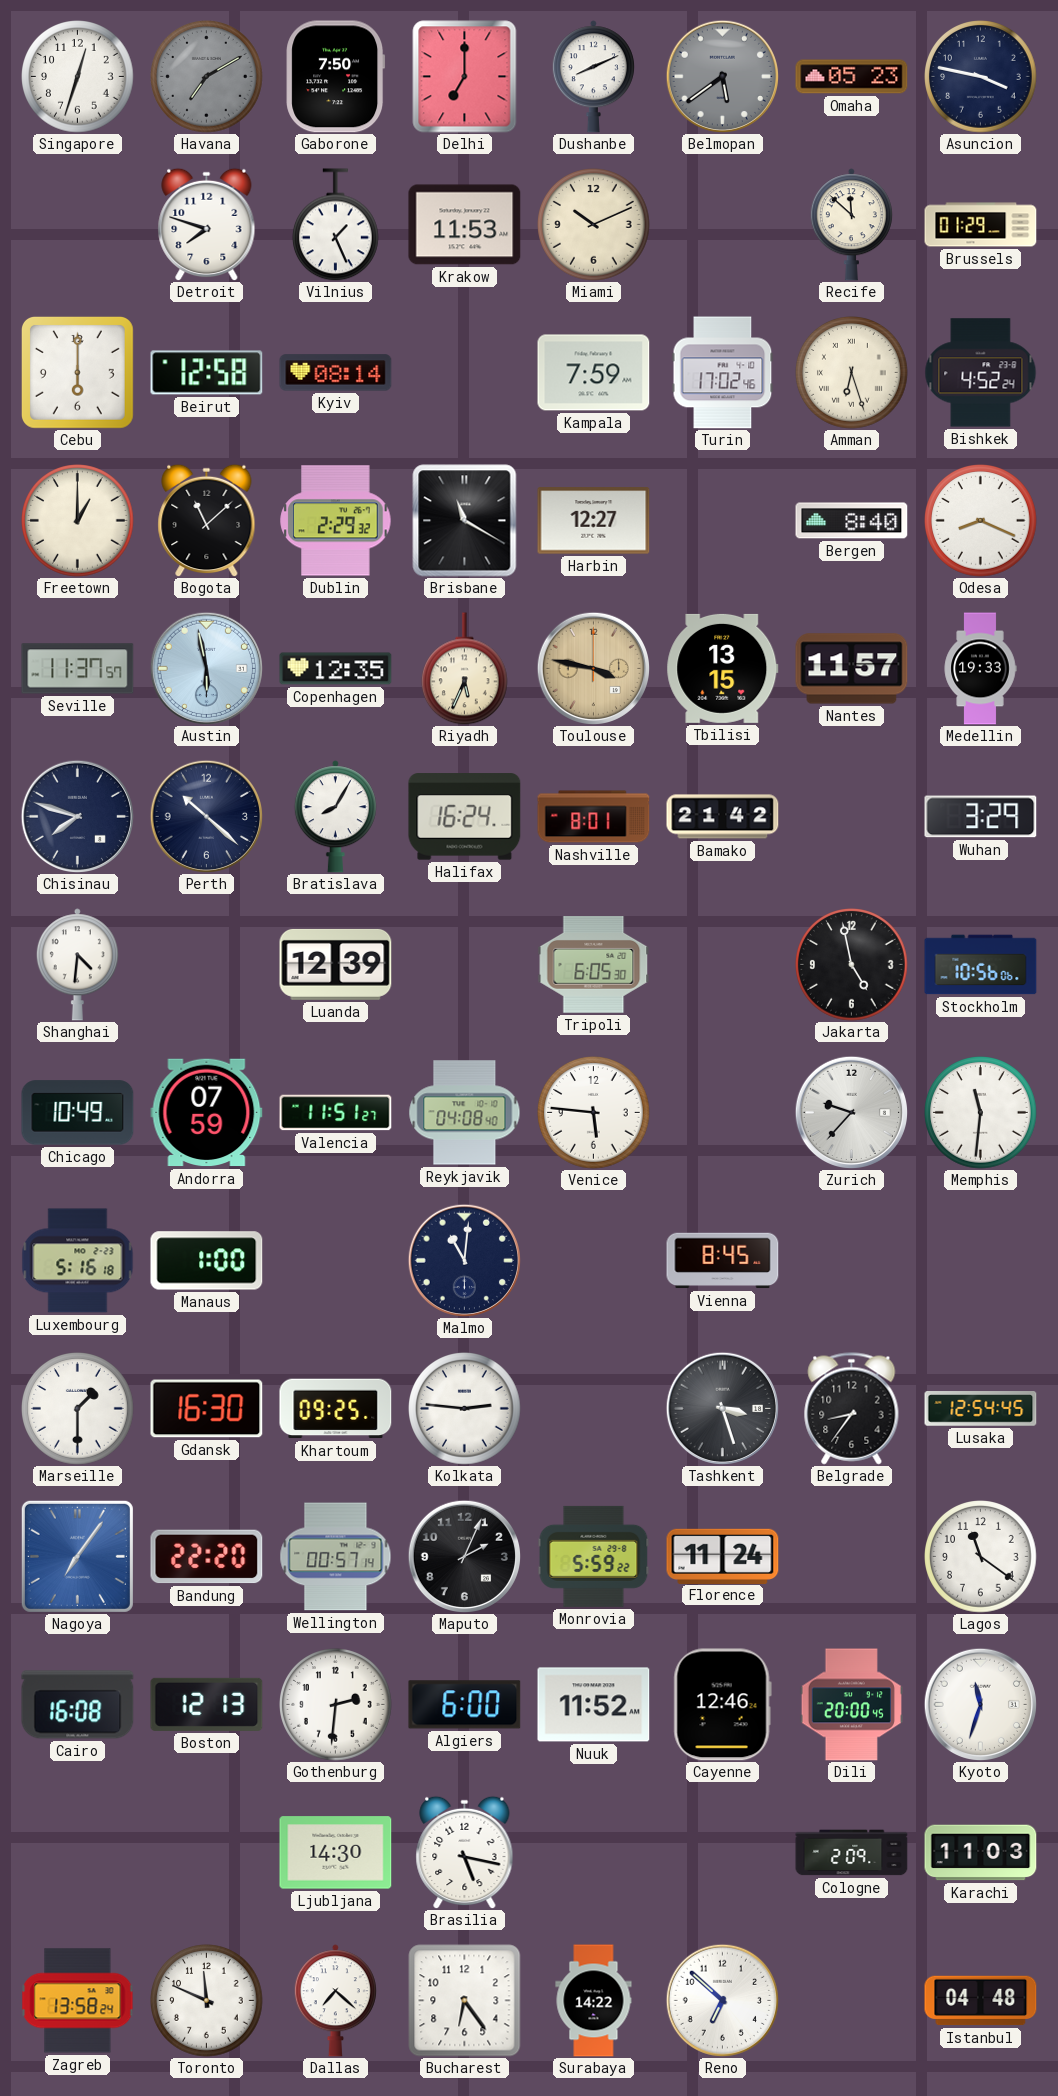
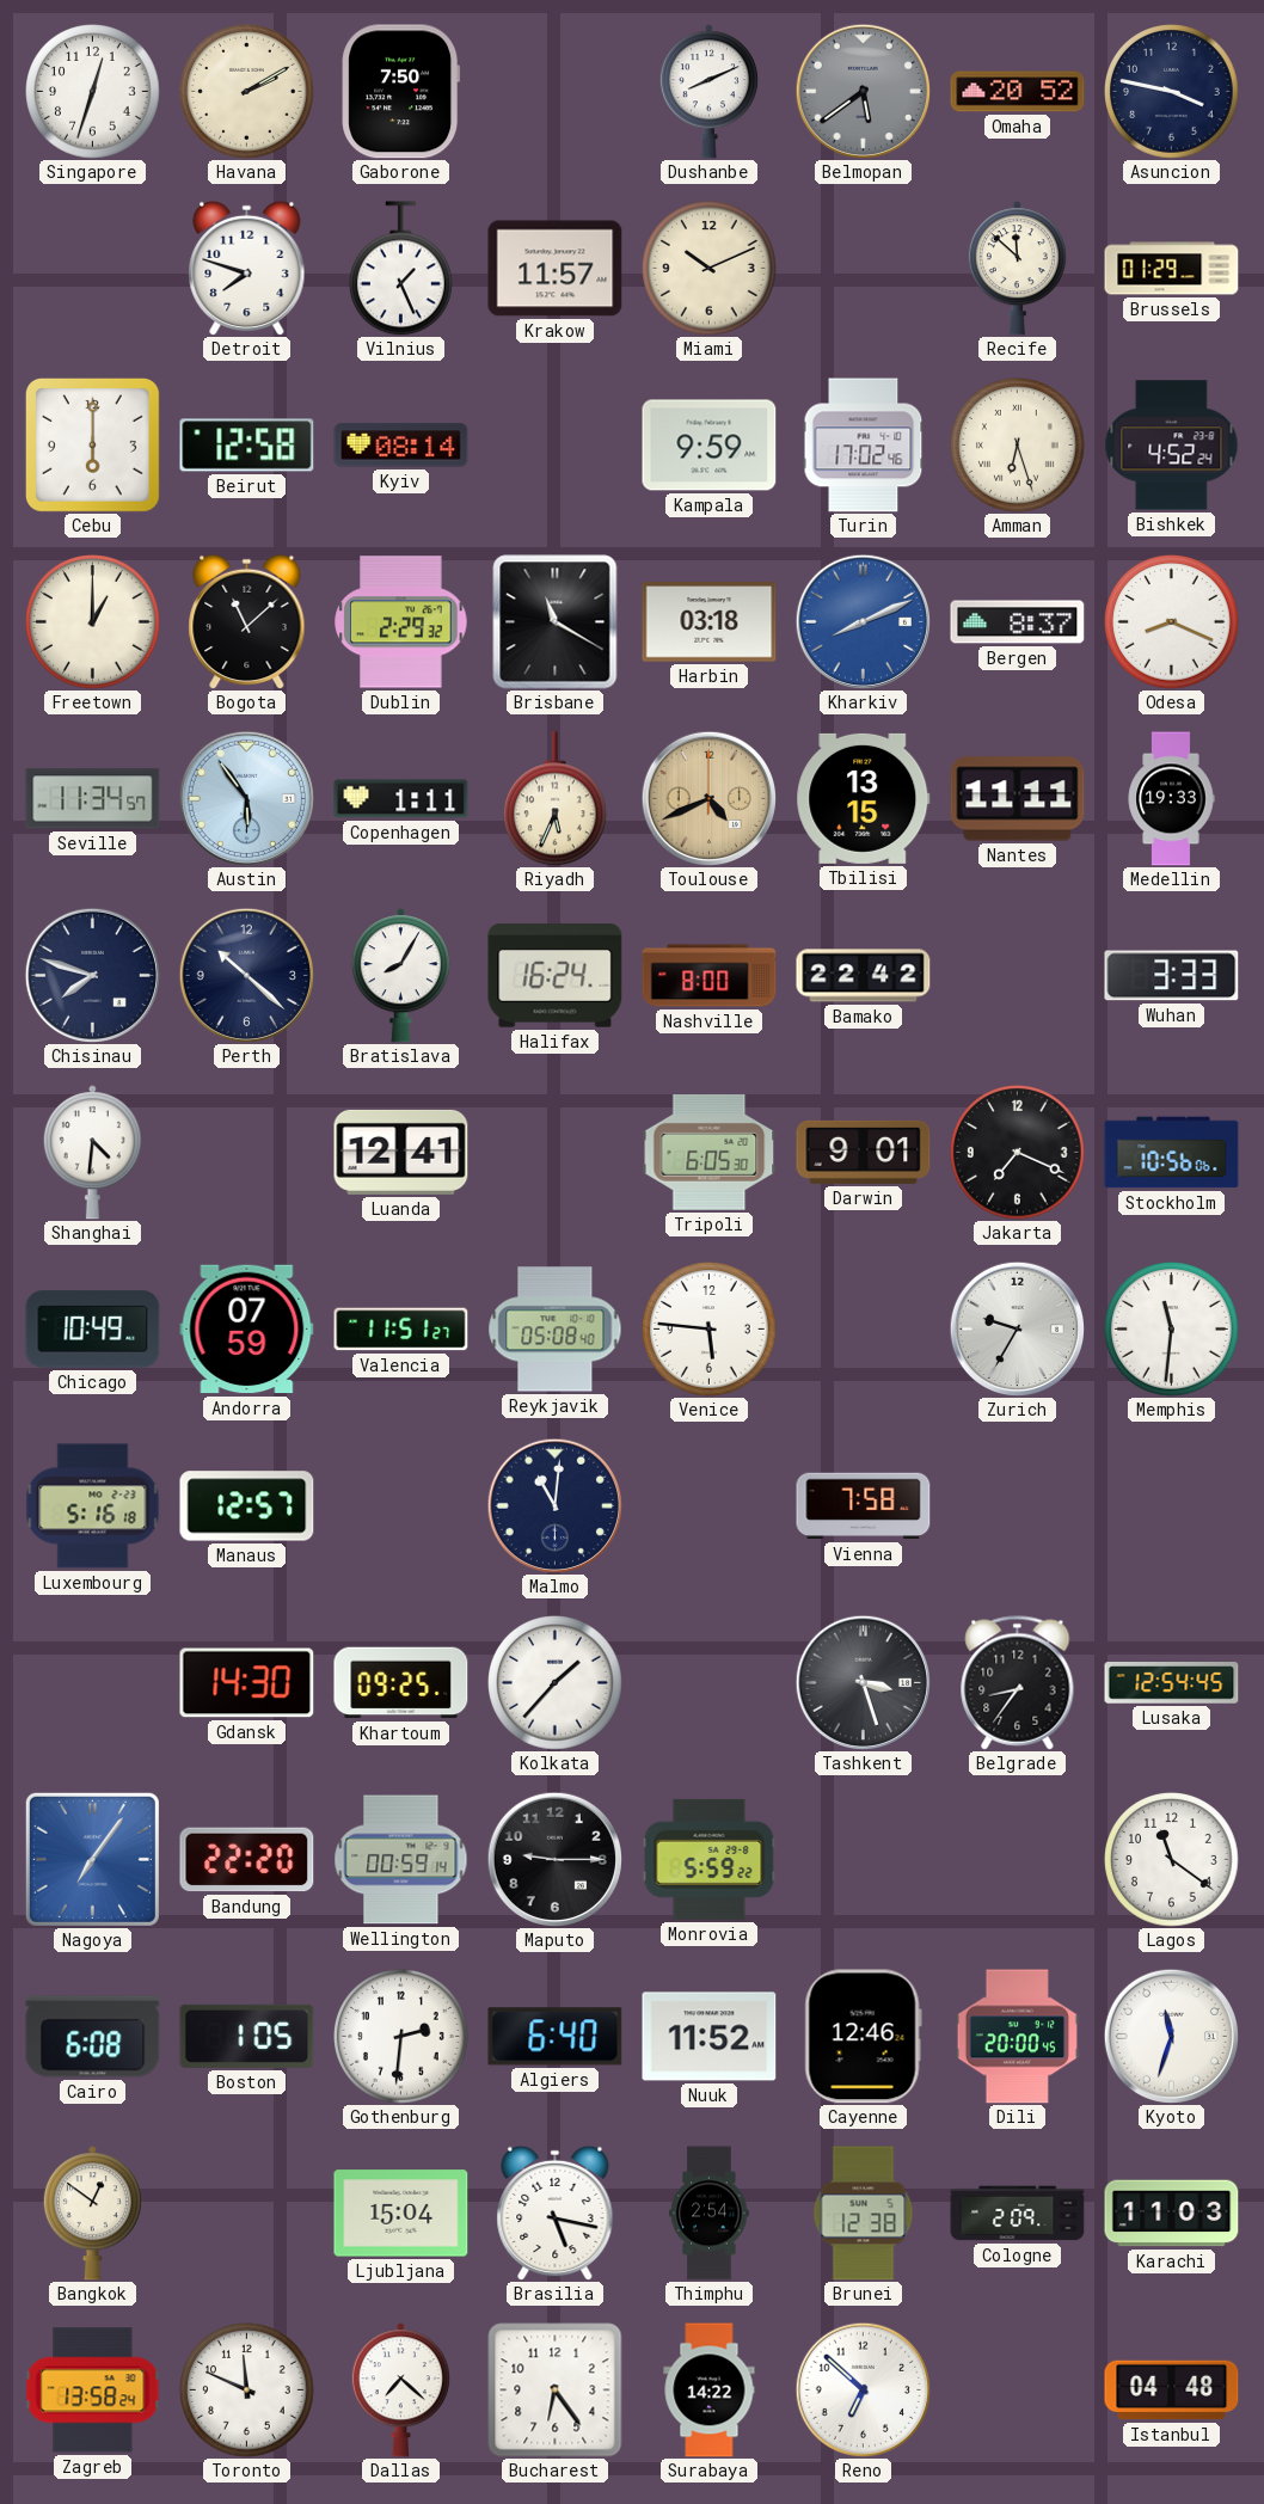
Havana: 7:10 -> 2:10 (247, 92)
Havana dial: grey -> cream (247, 92)
Delhi: 7:00 -> none (465, 77)
Omaha: 05:23 -> 20:52 (1018, 92)
Krakow: 11:53 -> 11:57 (556, 269)
Kampala: 7:59 -> 9:59 (710, 446)
Harbin: 12:27 -> 03:18 (710, 622)
Kharkiv: none -> 8:11 (863, 621)
Bergen: 8:40 -> 8:37 (1018, 622)
Seville: 11:37 -> 11:34 (93, 799)
Austin: 5:58 -> 5:54 (246, 798)
Copenhagen: 12:35 -> 1:11 (401, 799)
Toulouse: 3:47 -> 4:41 (708, 798)
Nantes: 11:57 -> 11:11 (1018, 799)
Nashville: 8:01 -> 8:00 (710, 976)
Bamako: 21:42 -> 22:42 (864, 976)
Wuhan: 3:29 -> 3:33 (1172, 976)
Luanda: 12:39 -> 12:41 (401, 1152)
Darwin: none -> 9:01 (864, 1152)
Jakarta: 4:58 -> 7:19 (1018, 1153)
Reykjavik: 04:08 -> 05:08 (556, 1330)
Zurich: 9:37 -> 9:35 (1017, 1328)
Manaus: 1:00 -> 12:57 (247, 1506)
Vienna: 8:45 -> 7:58 (864, 1506)
Marseille: 1:30 -> none (78, 1409)
Gdansk: 16:30 -> 14:30 (247, 1683)
Kolkata: 2:46 -> 1:37 (556, 1683)
Wellington: 00:57 -> 00:59 (401, 1860)
Maputo: 2:04 -> 9:15 (554, 1859)
Florence: 11:24 -> none (723, 1556)
Cairo: 16:08 -> 6:08 (93, 2037)
Boston: 12:13 -> 1:05 (247, 2036)
Algiers: 6:00 -> 6:40 (556, 2037)
Bangkok: none -> 12:51 (92, 2214)
Ljubljana: 14:30 -> 15:04 (401, 2214)
Thimphu: none -> 2:54 (710, 2214)
Brunei: none -> 12:38 (864, 2214)
